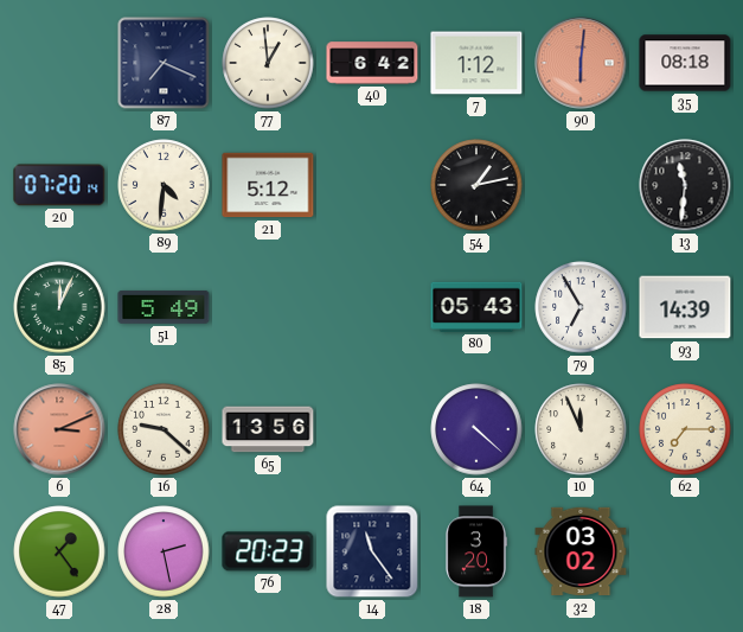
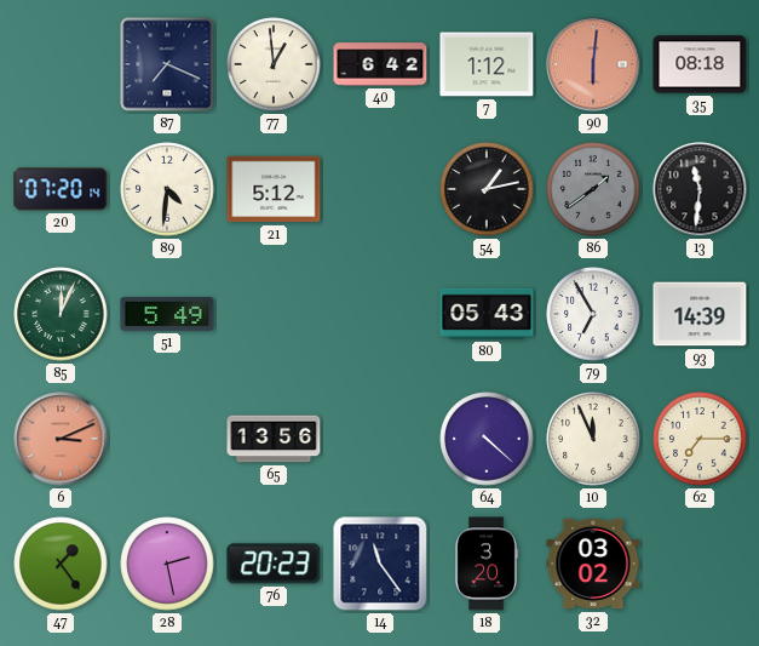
86: none -> 1:39 (593, 189)
16: 9:22 -> none (164, 429)
